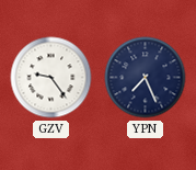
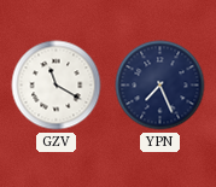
GZV: 9:24 -> 11:20 (57, 86)
